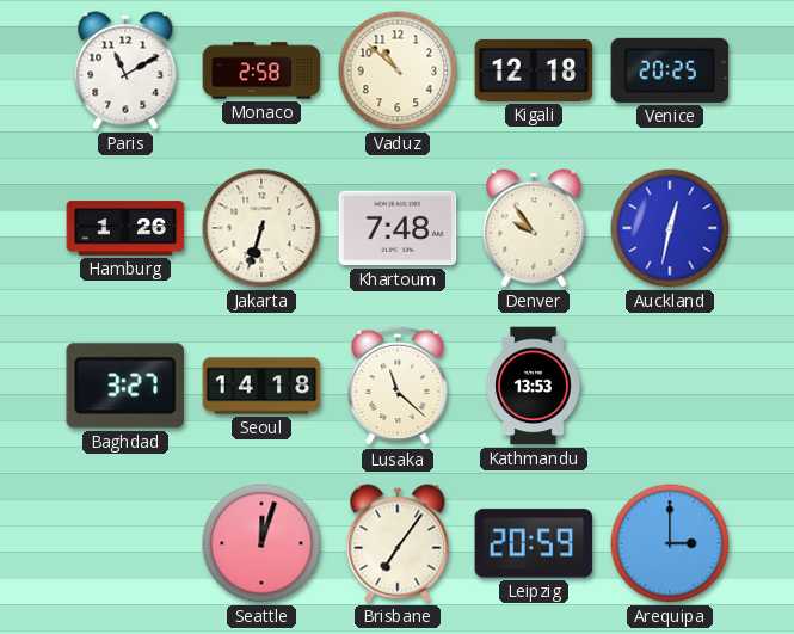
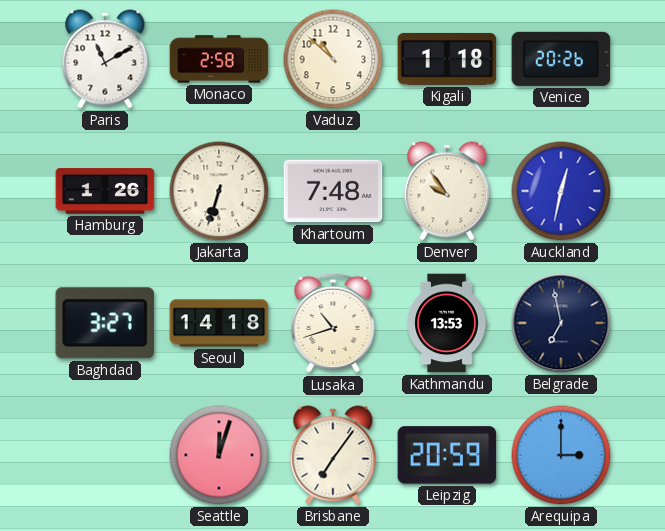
Kigali: 12:18 -> 1:18 (447, 59)
Venice: 20:25 -> 20:26 (561, 59)
Lusaka: 11:22 -> 10:42 (333, 323)
Belgrade: none -> 6:58 (561, 323)
